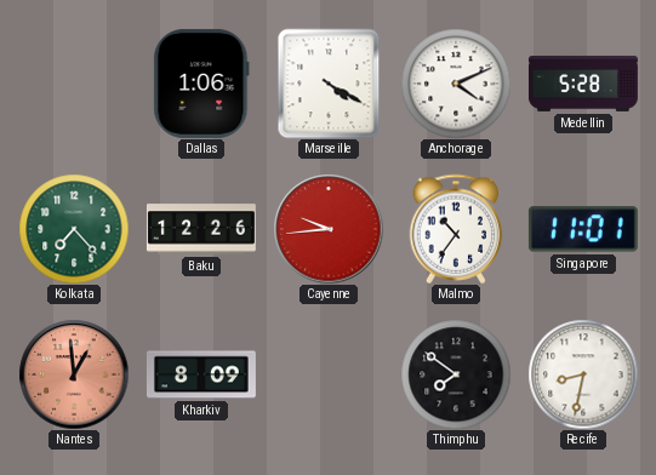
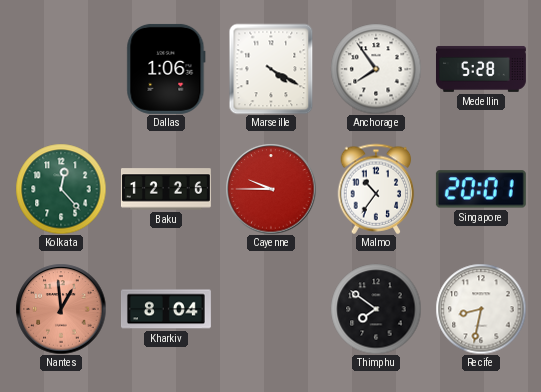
Anchorage: 4:11 -> 7:54 (376, 69)
Kolkata: 7:23 -> 12:23 (61, 189)
Cayenne: 9:44 -> 9:45 (271, 189)
Singapore: 11:01 -> 20:01 (481, 189)
Kharkiv: 8:09 -> 8:04 (166, 309)
